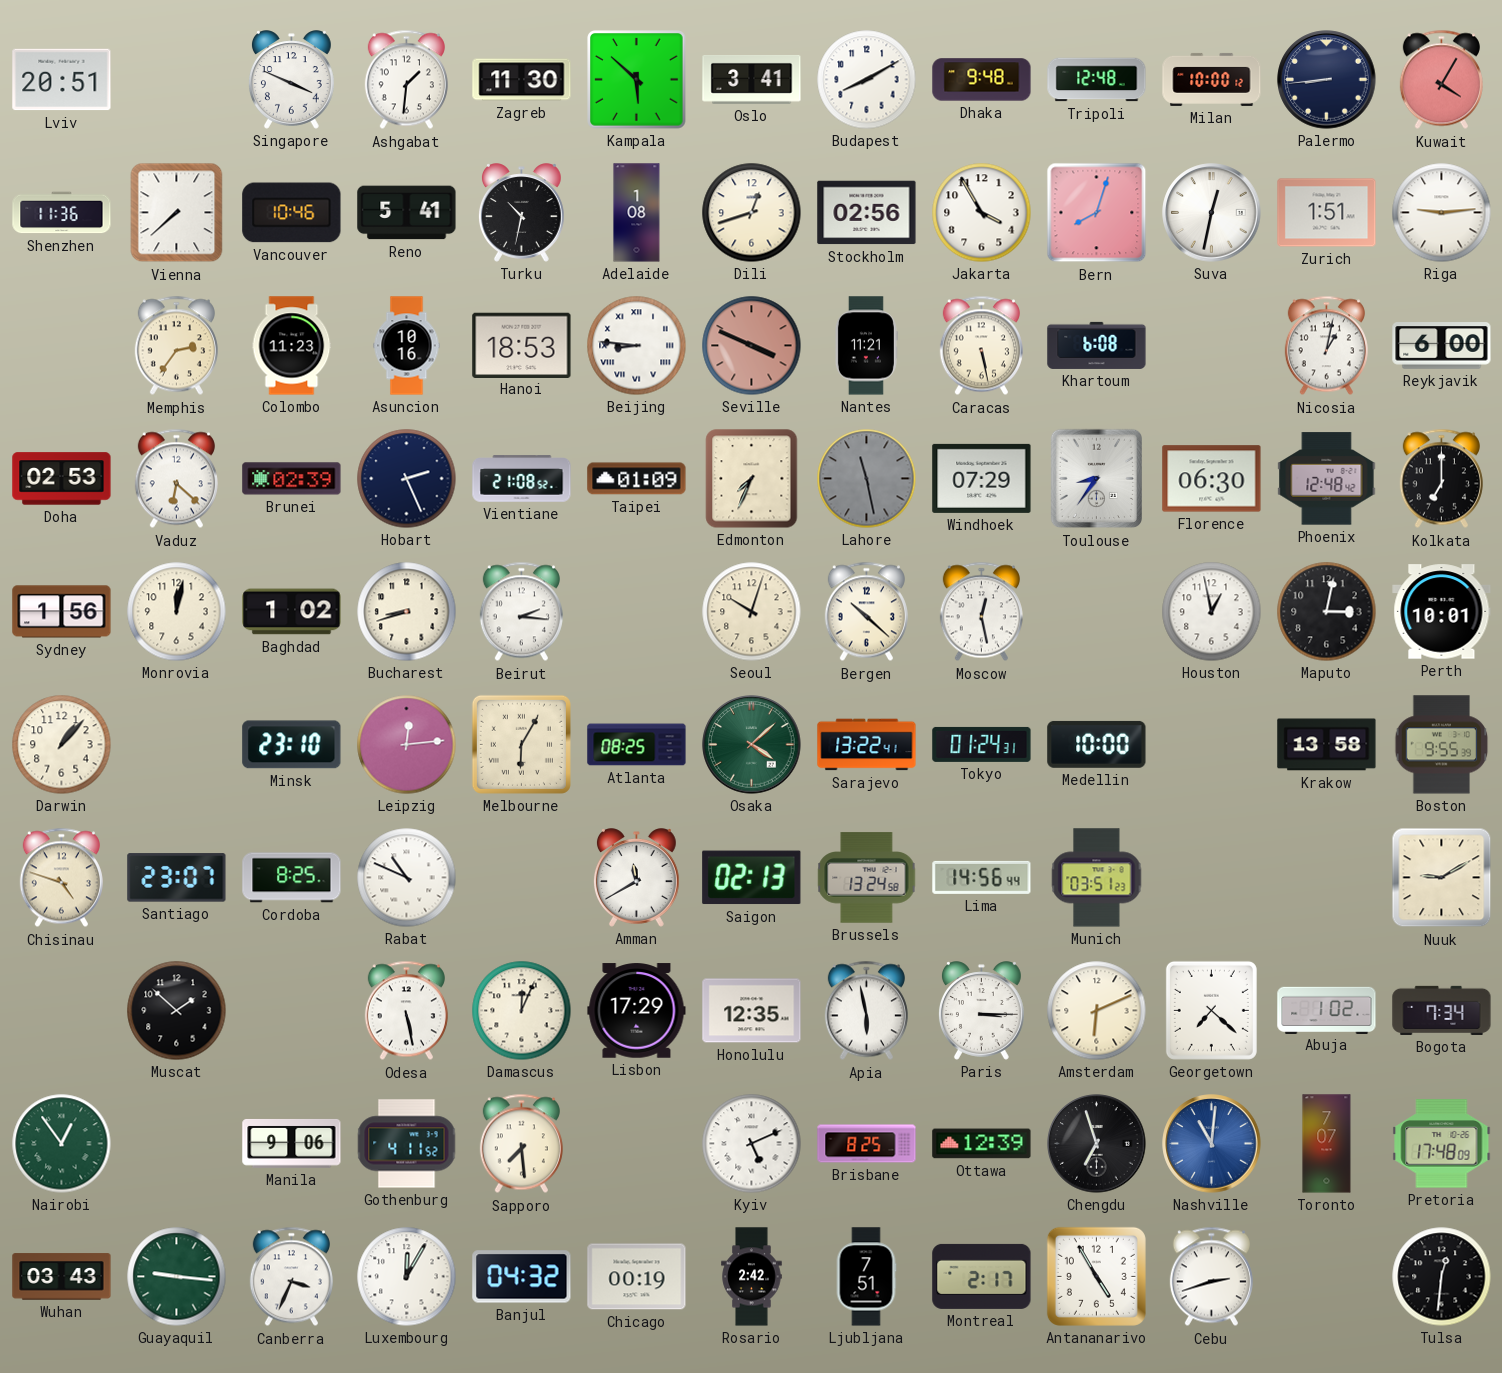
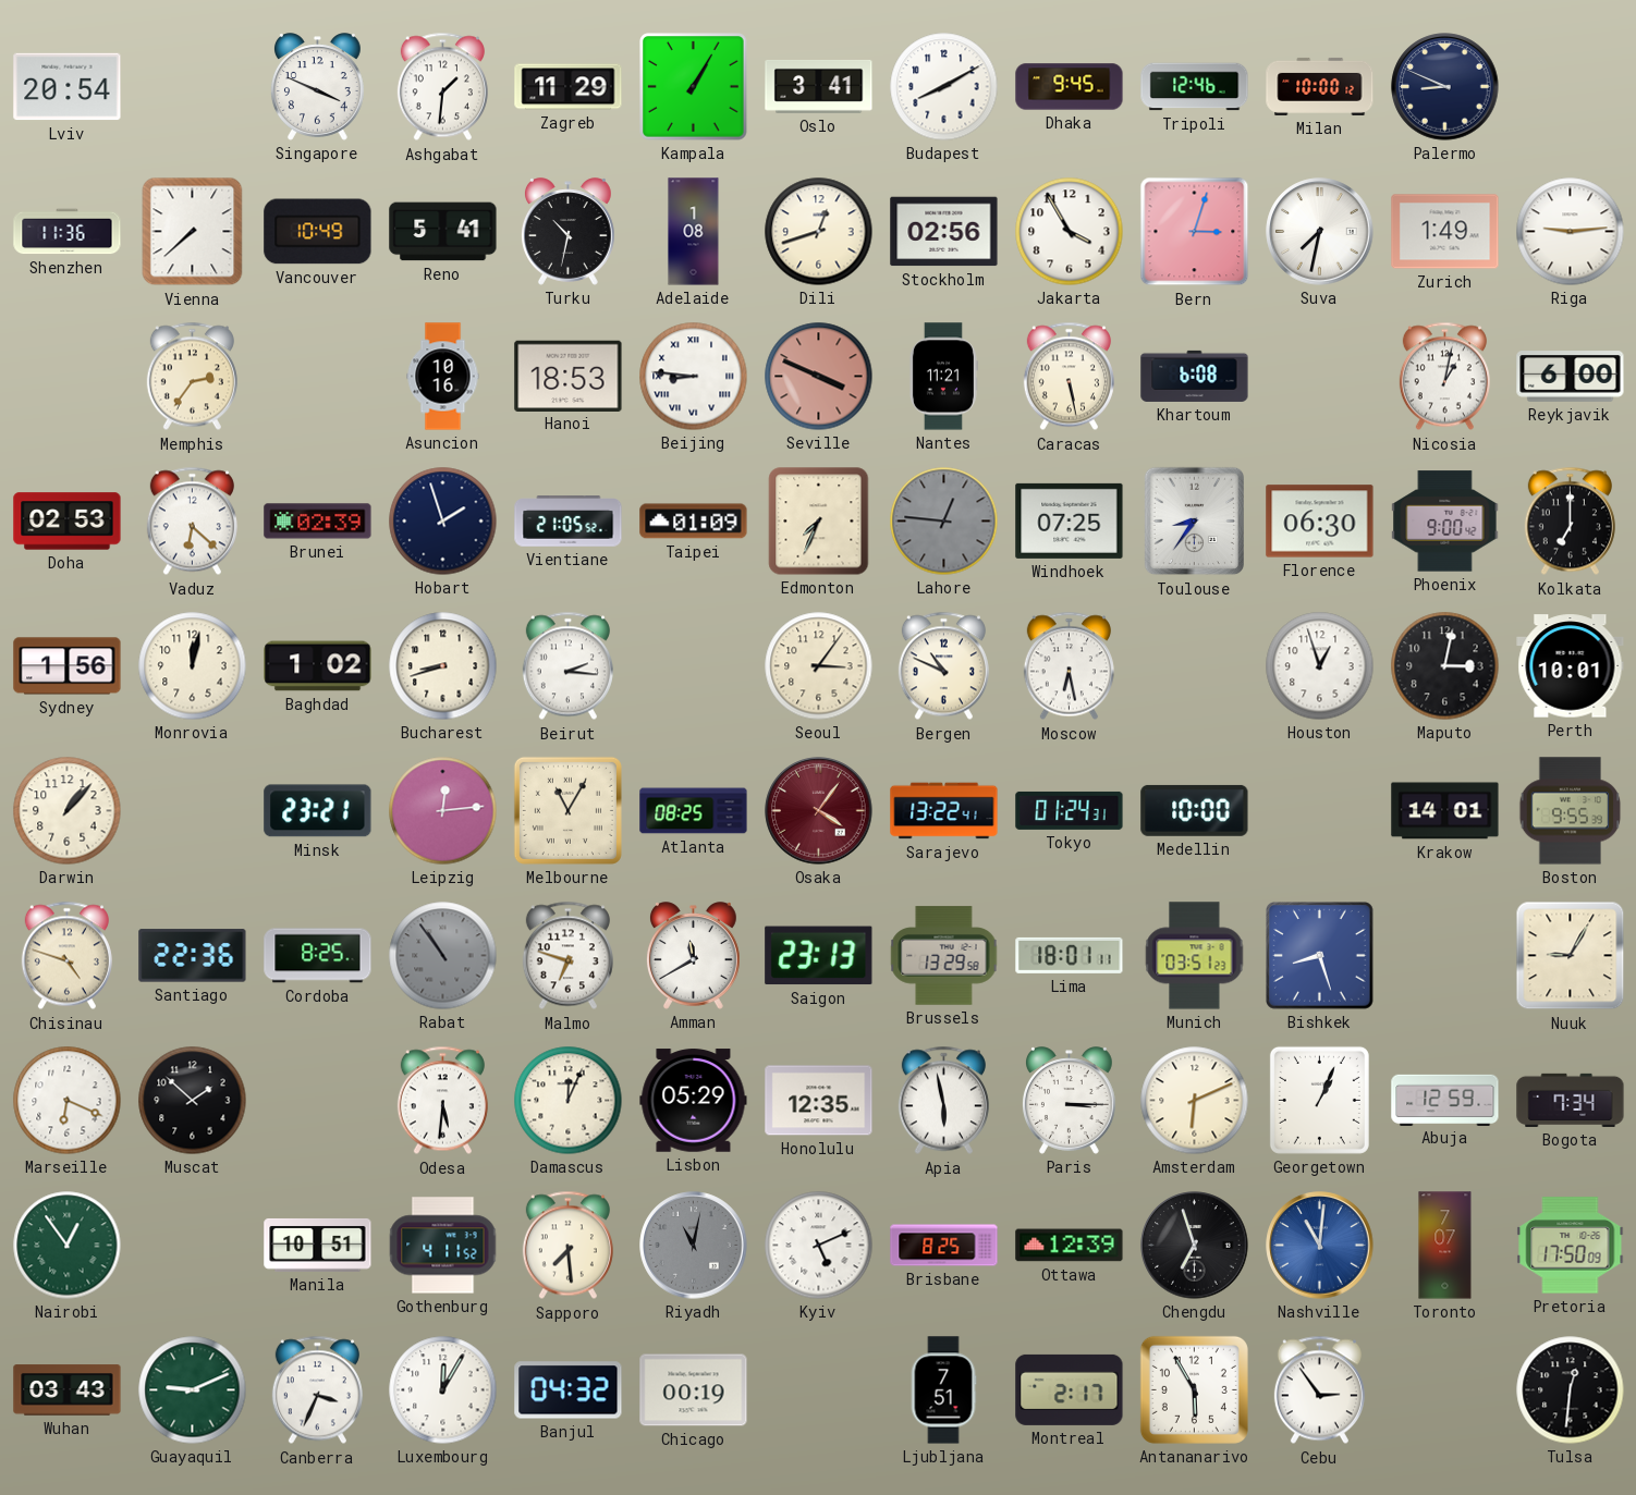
Lviv: 20:51 -> 20:54 (68, 87)
Zagreb: 11:30 -> 11:29 (569, 87)
Kampala: 5:52 -> 1:05 (694, 87)
Dhaka: 9:48 -> 9:45 (1070, 87)
Tripoli: 12:48 -> 12:46 (1195, 87)
Palermo: 8:44 -> 8:49 (1445, 87)
Kuwait: 4:05 -> none (1441, 80)
Vancouver: 10:46 -> 10:49 (318, 232)
Bern: 8:03 -> 3:03 (1195, 232)
Suva: 12:32 -> 7:32 (1320, 232)
Zurich: 1:51 -> 1:49 (1445, 232)
Colombo: 11:23 -> none (292, 346)
Hobart: 2:26 -> 1:57 (443, 522)
Vientiane: 21:08 -> 21:05 (569, 522)
Lahore: 11:28 -> 12:46 (944, 522)
Windhoek: 07:29 -> 07:25 (1070, 520)
Phoenix: 12:48 -> 9:00 (1445, 522)
Seoul: 10:03 -> 3:06 (819, 666)
Bergen: 10:22 -> 10:49 (943, 666)
Moscow: 12:28 -> 6:28 (1069, 666)
Houston: 12:58 -> 12:57 (1320, 666)
Minsk: 23:10 -> 23:21 (318, 811)
Melbourne: 6:05 -> 11:05 (567, 810)
Osaka: 4:08 -> 4:06 (819, 811)
Osaka dial: green -> burgundy (819, 811)
Krakow: 13:58 -> 14:01 (1445, 811)
Santiago: 23:07 -> 22:36 (193, 956)
Rabat: 10:49 -> 10:54 (443, 956)
Rabat dial: white -> grey (443, 956)
Malmo: none -> 6:48 (567, 956)
Saigon: 02:13 -> 23:13 (819, 956)
Brussels: 13:24 -> 13:29 (944, 956)
Lima: 14:56 -> 18:01 (1070, 955)
Bishkek: none -> 8:27 (1320, 956)
Nuuk: 9:10 -> 9:05 (1571, 956)
Marseille: none -> 6:19 (68, 1101)
Odesa: 5:28 -> 5:31 (442, 1101)
Lisbon: 17:29 -> 05:29 (694, 1101)
Georgetown: 7:22 -> 1:04 (1319, 1100)
Abuja: 1:02 -> 12:59 (1445, 1100)
Manila: 9:06 -> 10:51 (318, 1245)
Riyadh: none -> 11:02 (694, 1246)
Pretoria: 17:48 -> 17:50 (1571, 1246)
Guayaquil: 9:16 -> 9:11 (193, 1390)
Rosario: 2:42 -> none (752, 1277)
Antananarivo: 4:55 -> 5:55 (1194, 1389)
Cebu: 2:42 -> 2:54 (1319, 1390)
